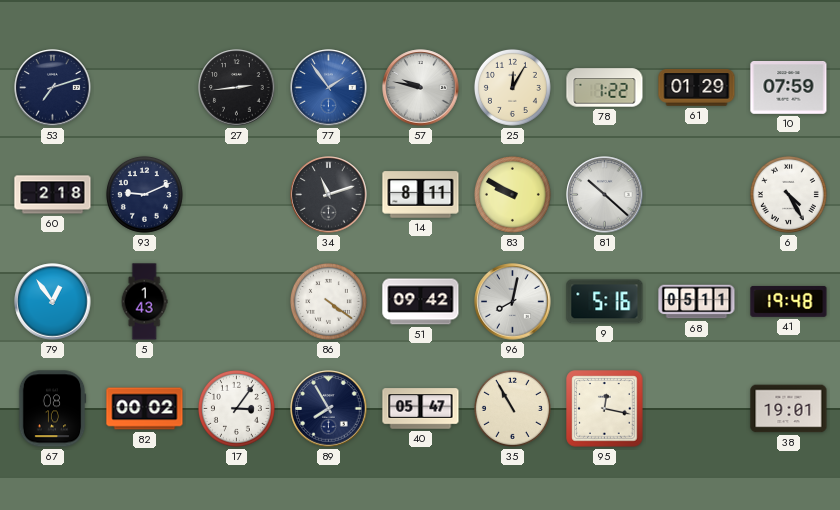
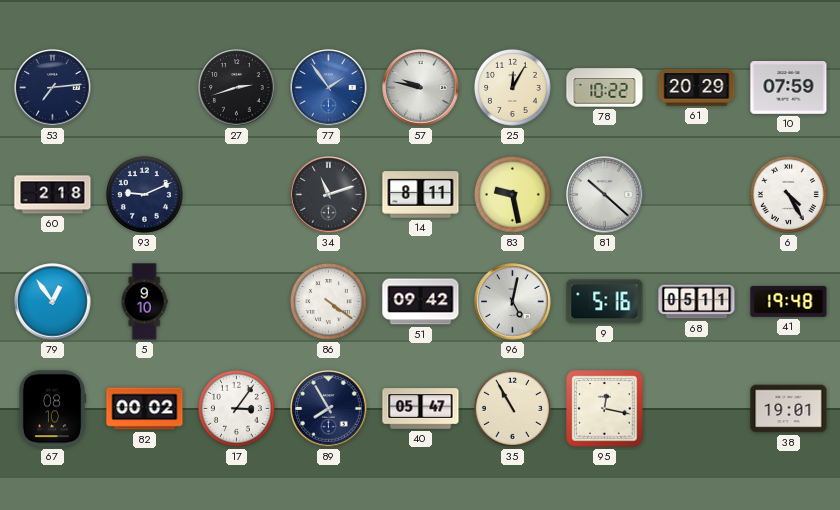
53: 7:12 -> 7:14 (53, 88)
27: 2:44 -> 2:42 (237, 88)
78: 1:22 -> 10:22 (605, 88)
61: 01:29 -> 20:29 (697, 88)
83: 9:50 -> 9:28 (512, 194)
5: 1:43 -> 9:10 (144, 302)
96: 8:02 -> 5:02 (513, 302)
